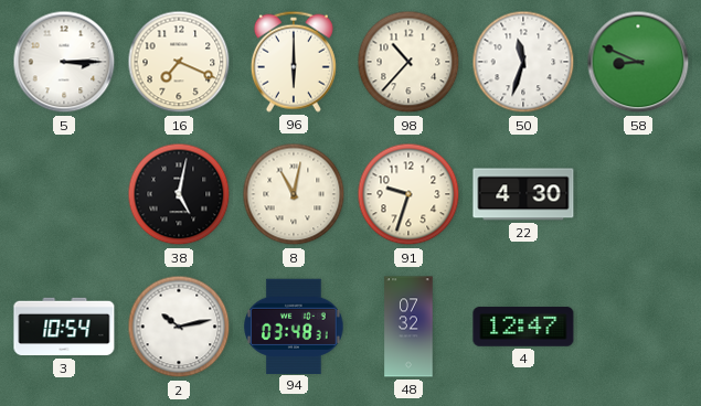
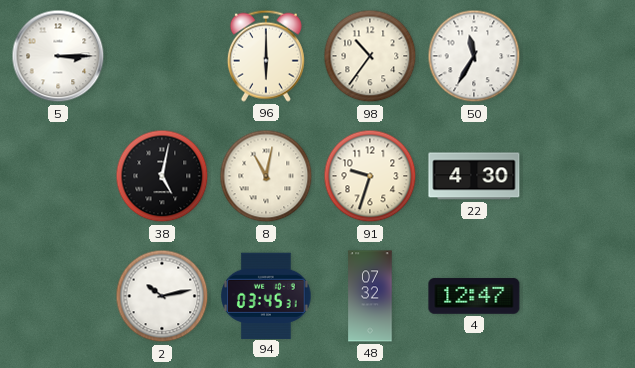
16: 7:19 -> none (179, 62)
98: 10:37 -> 10:36 (370, 56)
50: 11:33 -> 11:35 (474, 56)
58: 8:49 -> none (638, 62)
3: 10:54 -> none (64, 327)
94: 03:48 -> 03:45 (266, 295)
